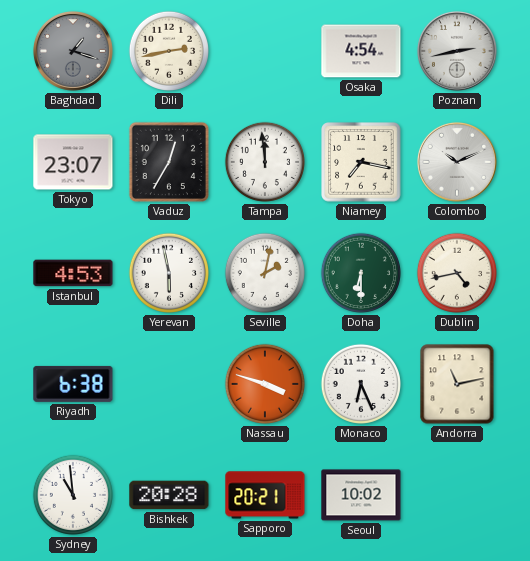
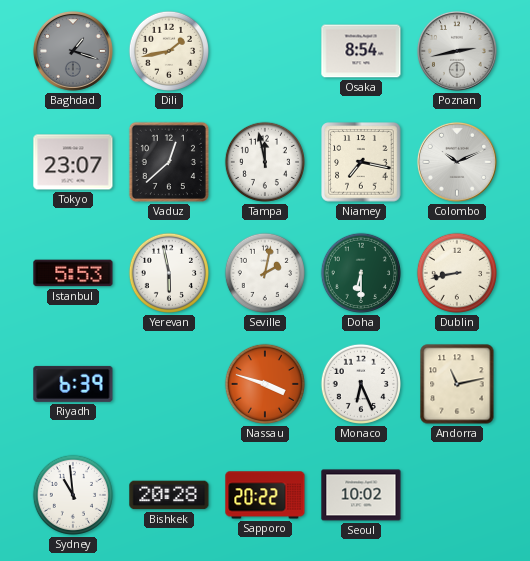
Dili: 2:43 -> 1:43 (169, 51)
Osaka: 4:54 -> 8:54 (361, 51)
Vaduz: 12:35 -> 12:38 (169, 162)
Tampa: 11:59 -> 11:58 (265, 162)
Istanbul: 4:53 -> 5:53 (73, 273)
Dublin: 4:43 -> 8:43 (457, 273)
Riyadh: 6:38 -> 6:39 (73, 384)
Sapporo: 20:21 -> 20:22 (265, 495)
